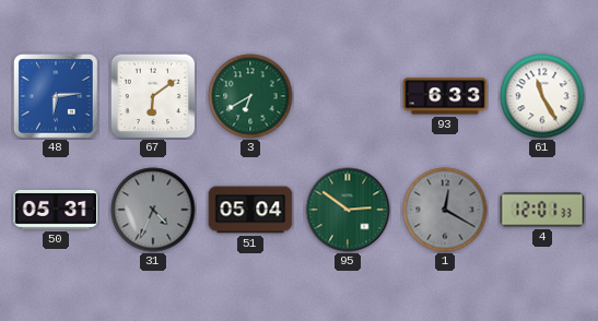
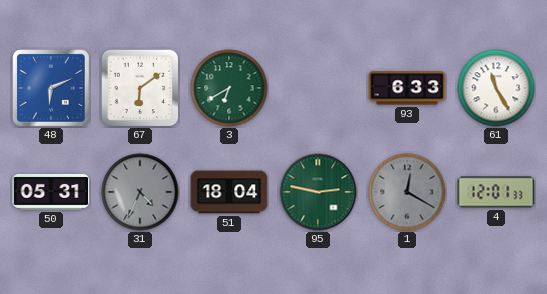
48: 6:14 -> 6:11 (51, 88)
51: 05:04 -> 18:04 (229, 192)
95: 2:51 -> 2:47 (318, 192)
